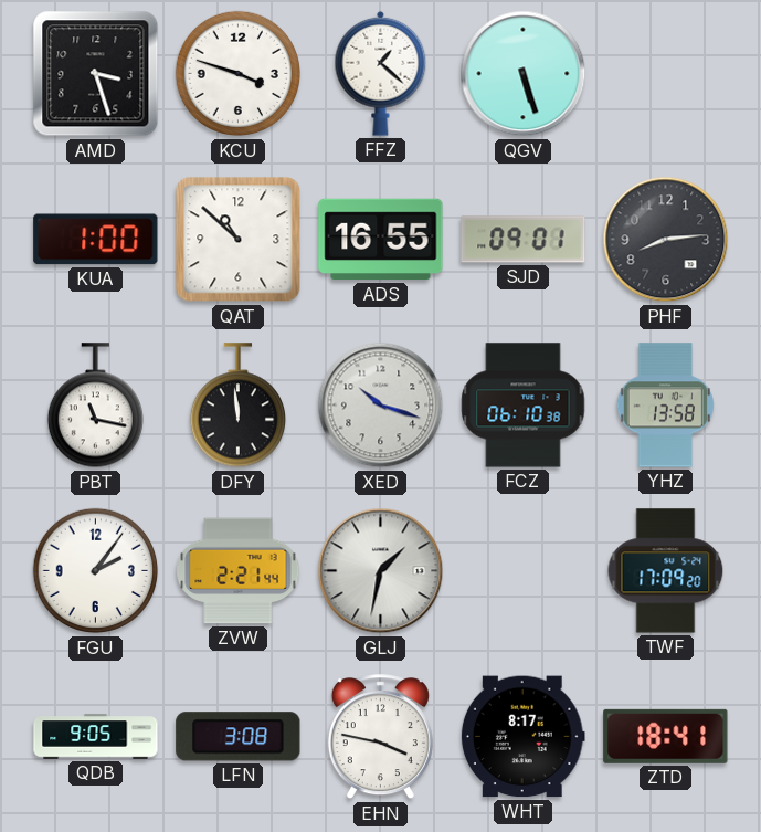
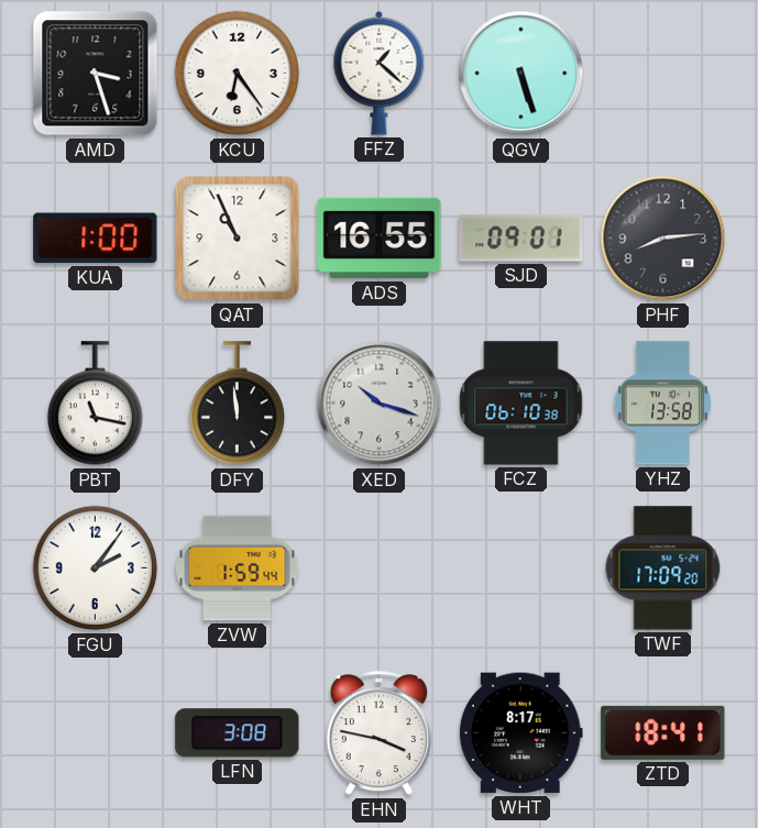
KCU: 3:48 -> 6:24 (238, 74)
QAT: 10:52 -> 10:56 (238, 239)
ZVW: 2:21 -> 1:59 (238, 568)
GLJ: 1:32 -> none (381, 571)
QDB: 9:05 -> none (96, 737)
